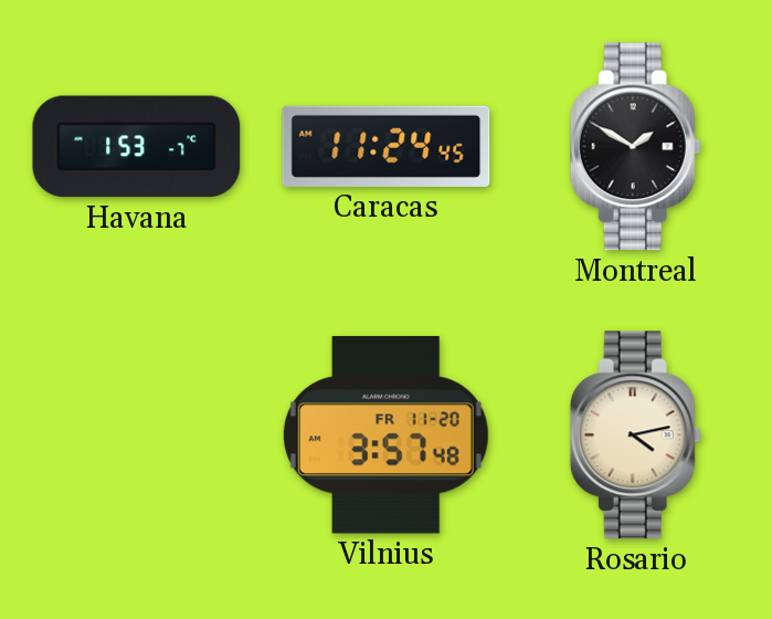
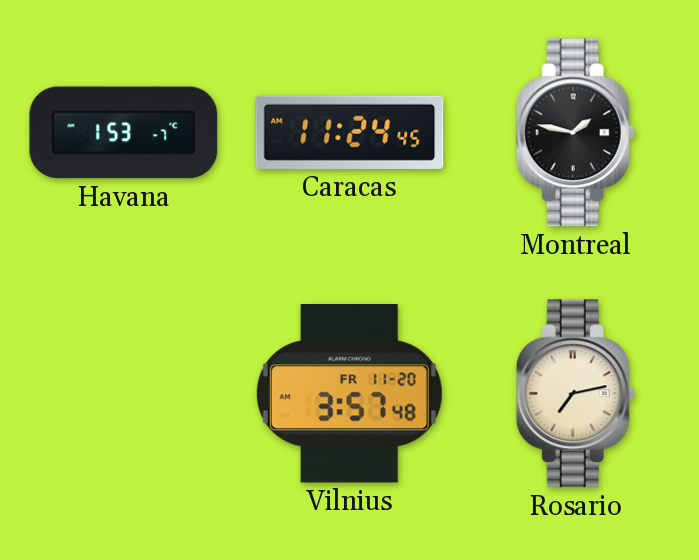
Montreal: 1:50 -> 1:47 (575, 133)
Rosario: 4:13 -> 7:13 (575, 394)
